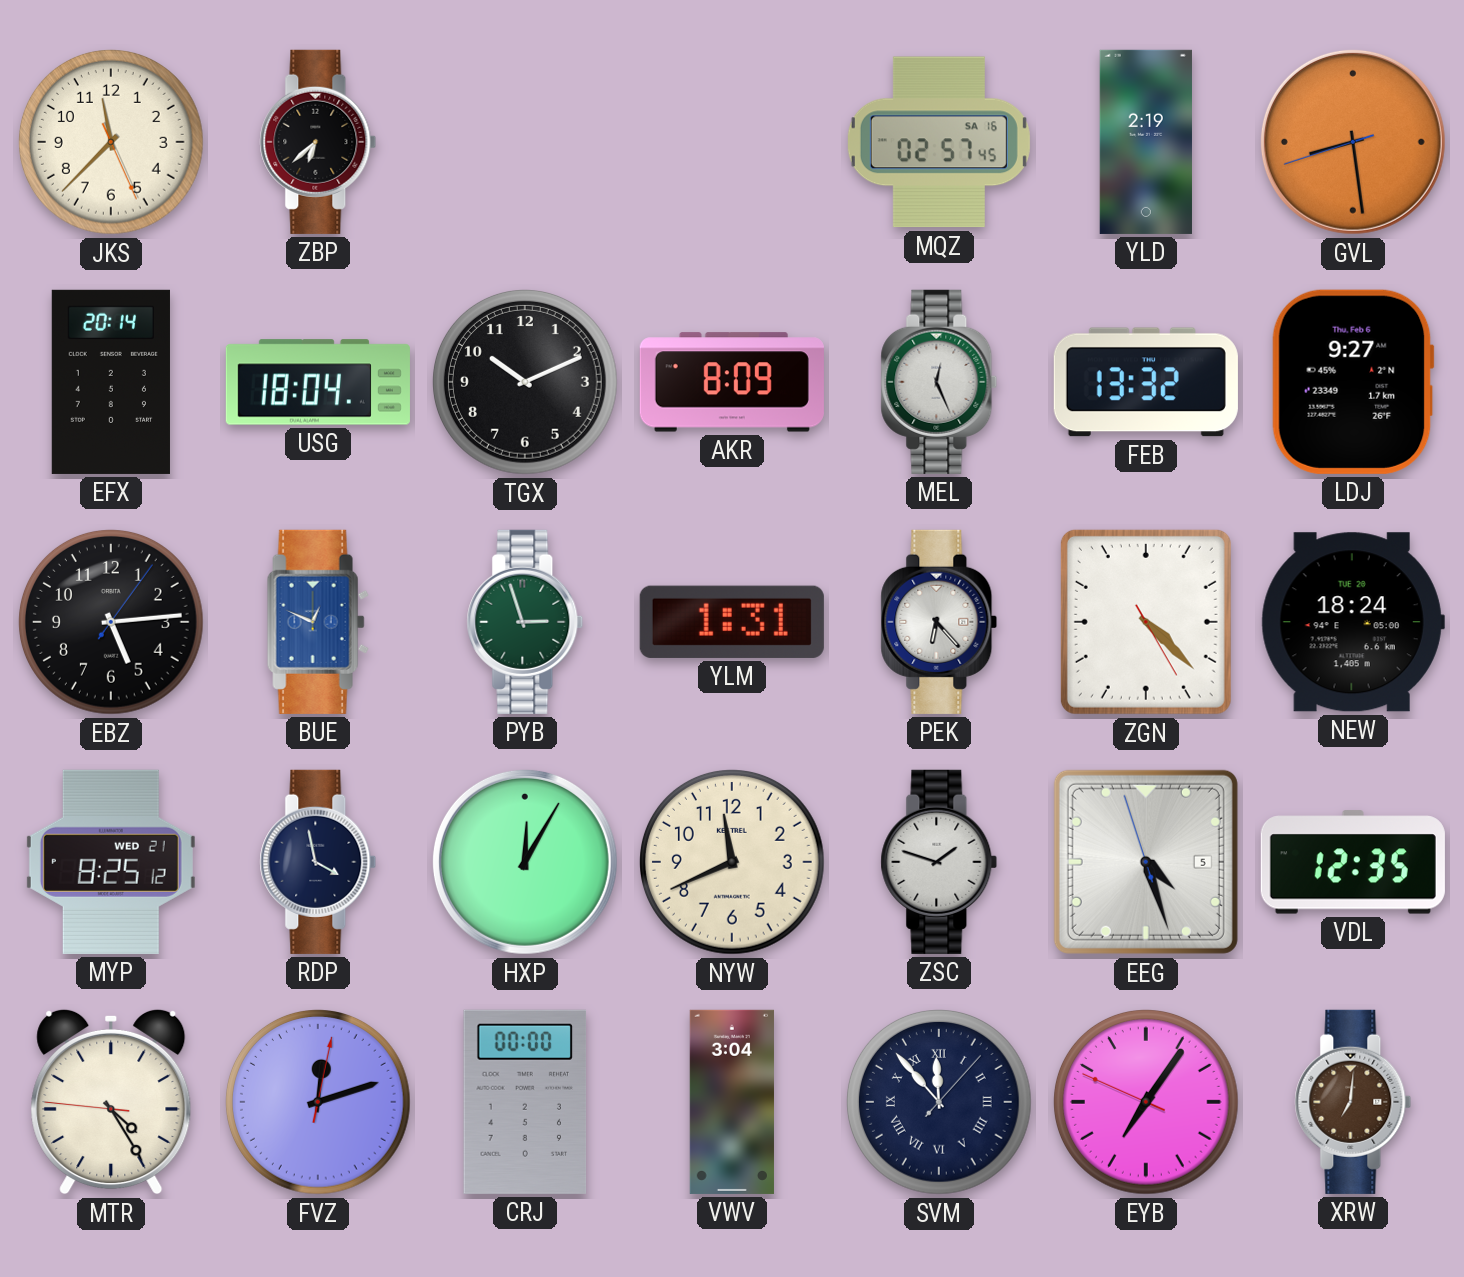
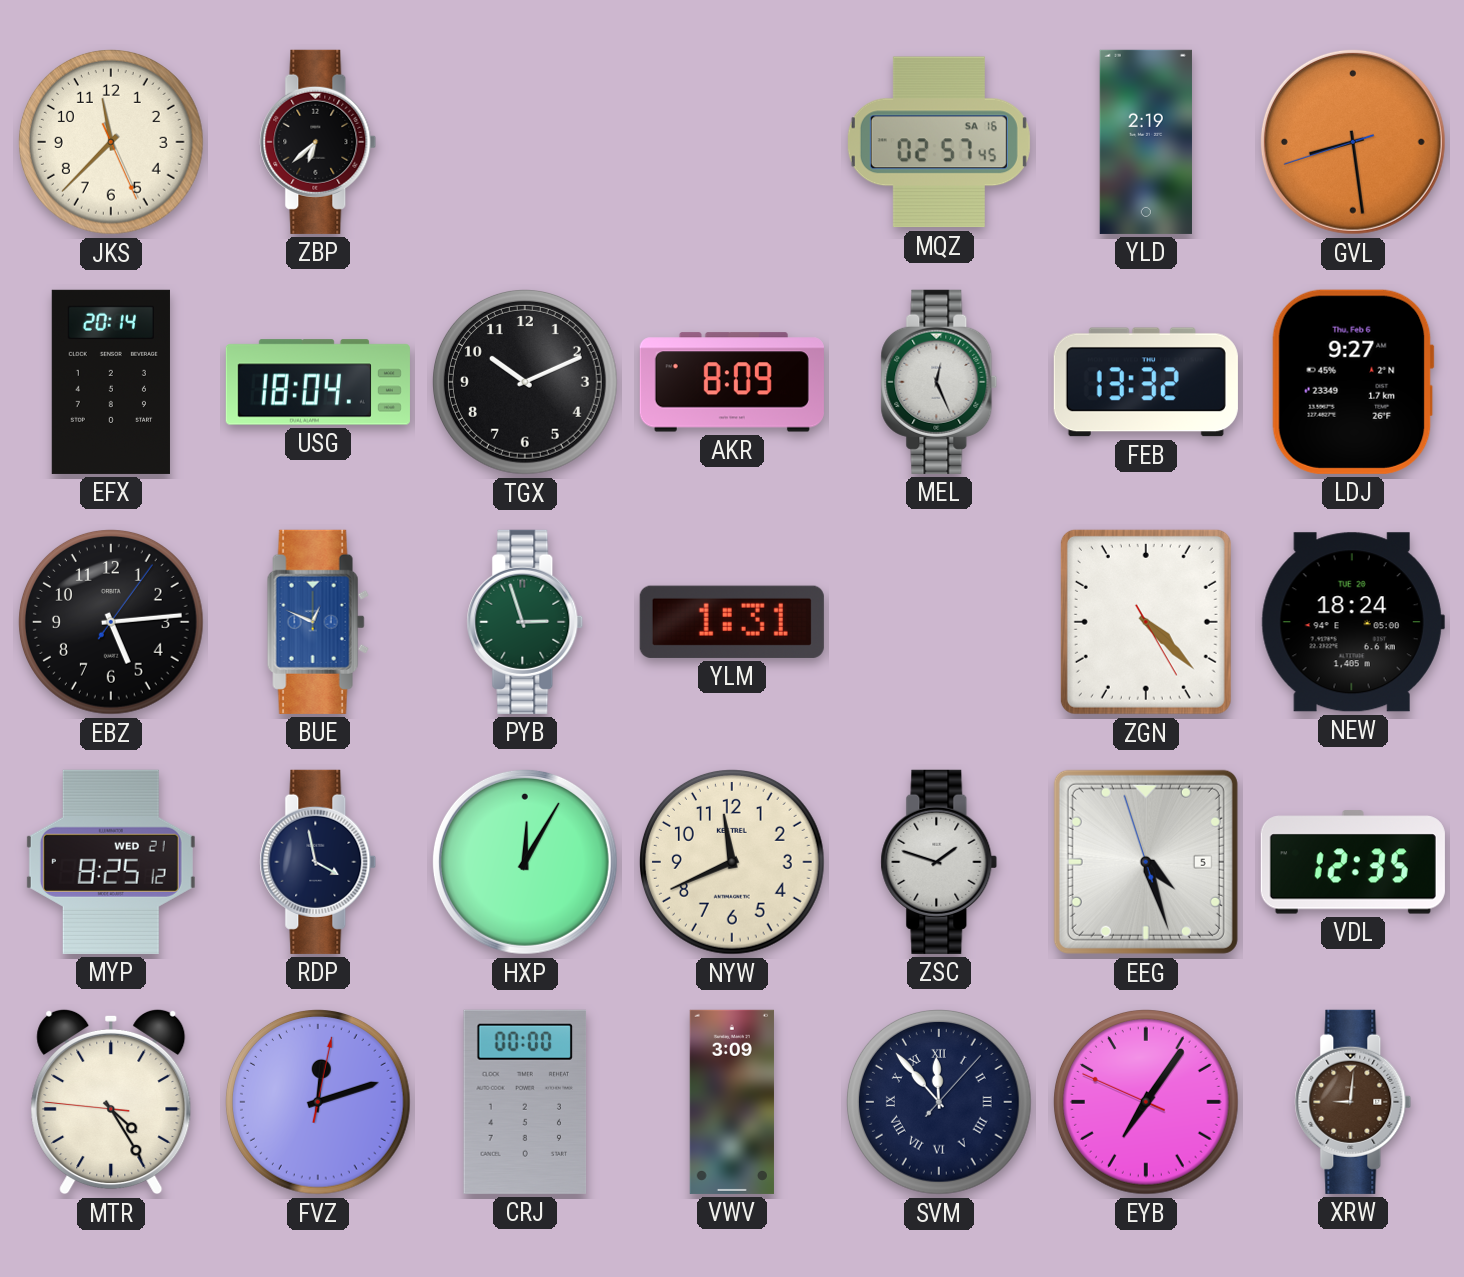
PEK: 6:23 -> none (939, 622)
VWV: 3:04 -> 3:09 (732, 1102)
XRW: 7:01 -> 9:01 (1353, 1102)
